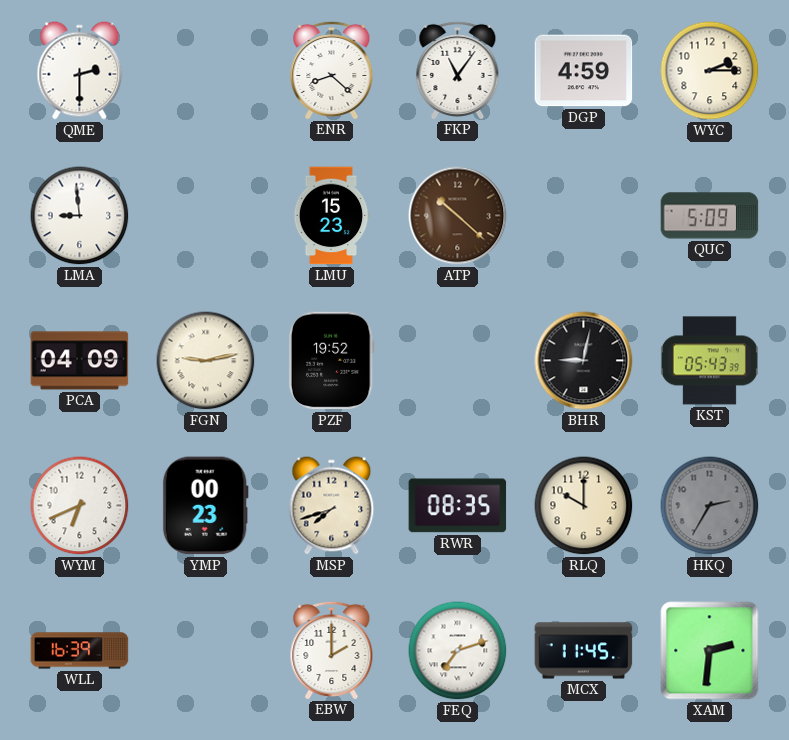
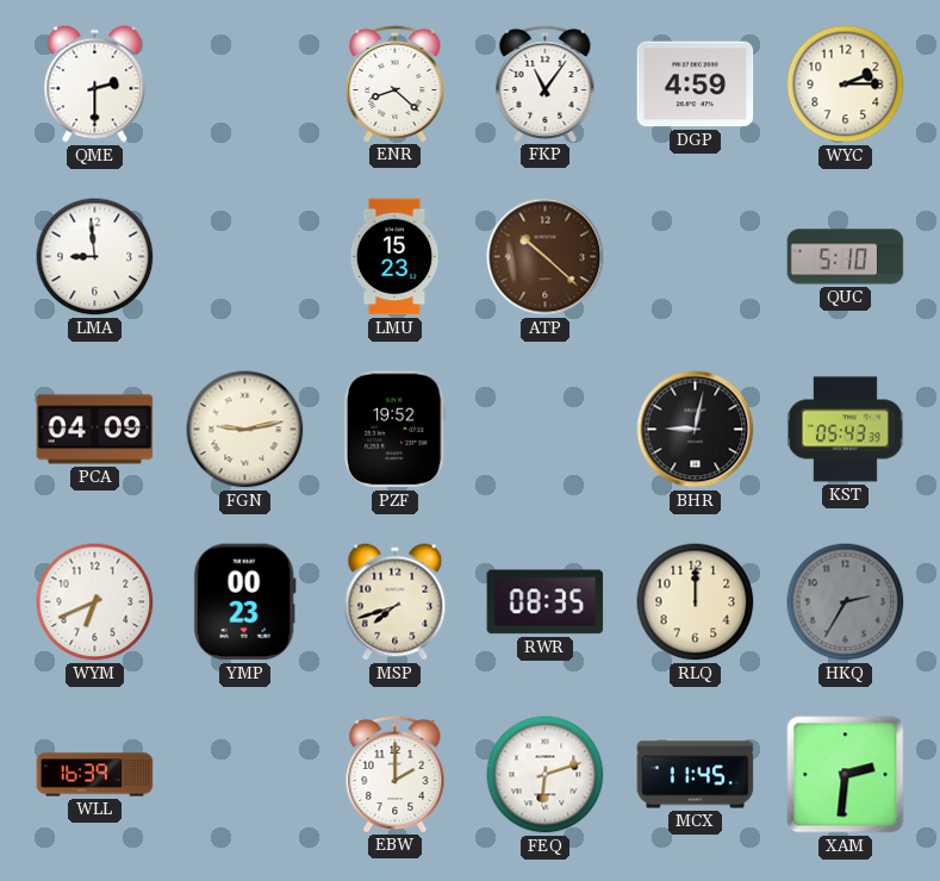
QUC: 5:09 -> 5:10 (846, 257)
RLQ: 10:00 -> 12:00 (696, 602)
FEQ: 7:12 -> 6:12 (546, 775)
